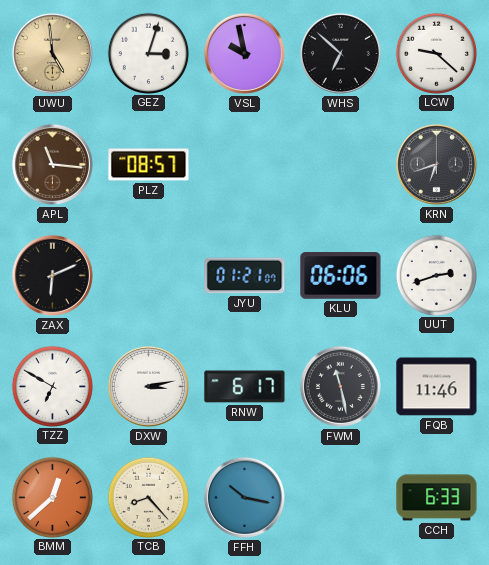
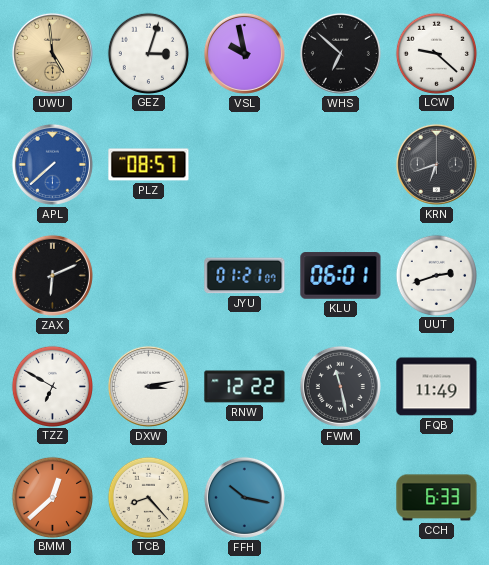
APL: 11:16 -> 7:38 (52, 164)
APL dial: brown -> blue (52, 164)
KLU: 06:06 -> 06:01 (341, 276)
RNW: 6:17 -> 12:22 (245, 387)
FQB: 11:46 -> 11:49 (437, 387)
